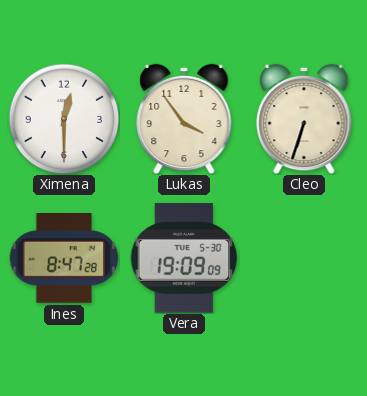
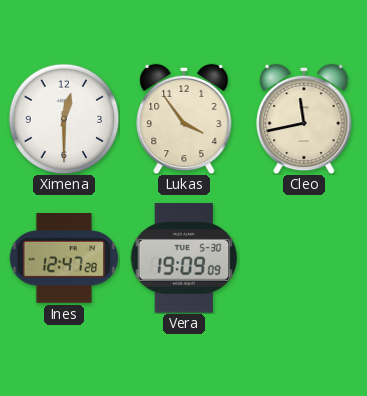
Cleo: 6:33 -> 11:43 (304, 119)
Ines: 8:47 -> 12:47 (64, 259)
